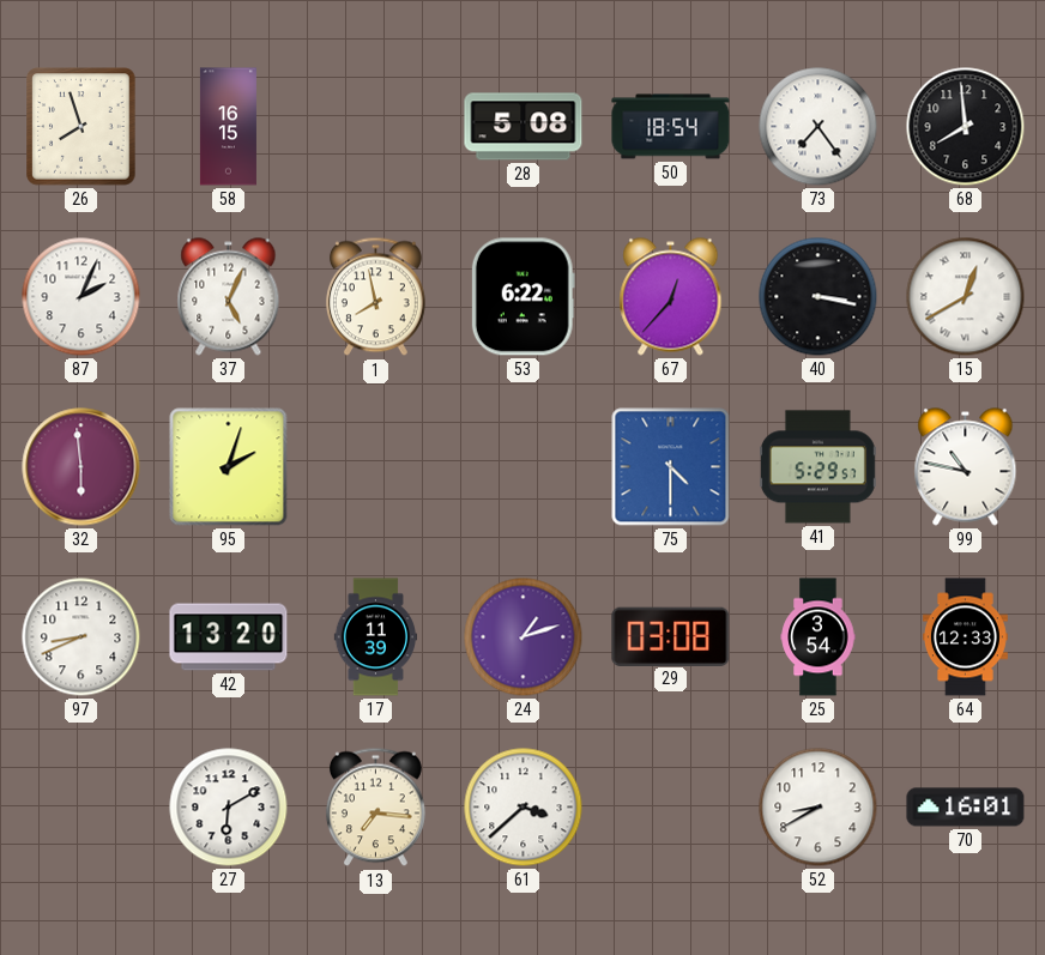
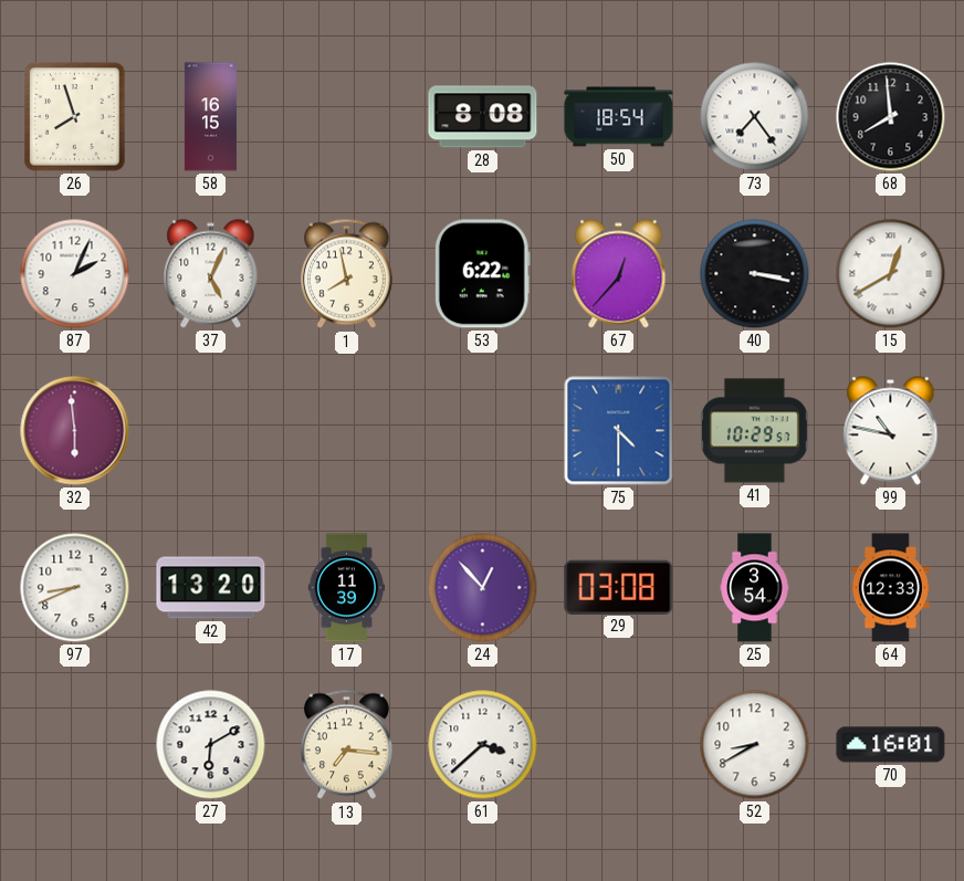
28: 5:08 -> 8:08 (483, 117)
95: 2:03 -> none (229, 467)
41: 5:29 -> 10:29 (754, 431)
24: 1:12 -> 12:53 (483, 588)
